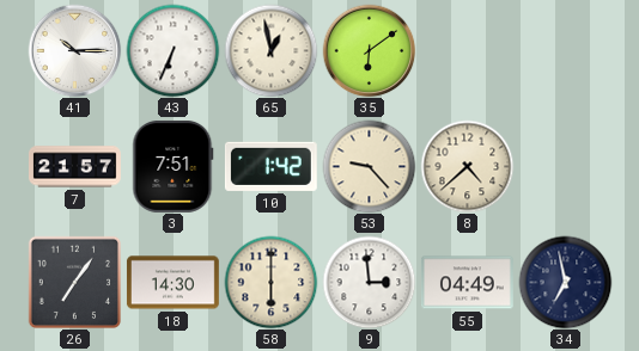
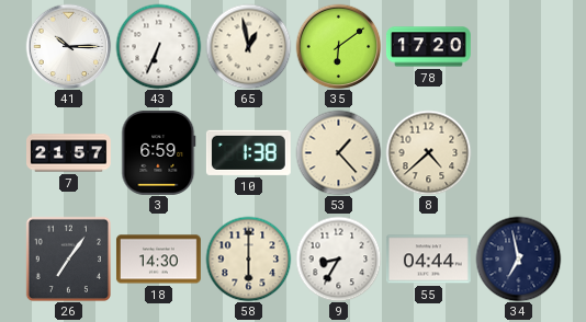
78: none -> 17:20 (428, 47)
3: 7:51 -> 6:59 (159, 152)
10: 1:42 -> 1:38 (248, 152)
53: 9:23 -> 1:23 (338, 152)
9: 2:59 -> 8:35 (338, 258)
55: 04:49 -> 04:44 (428, 260)
